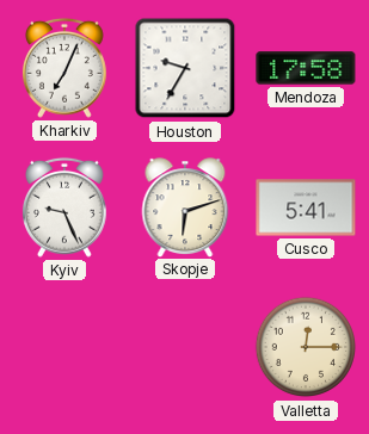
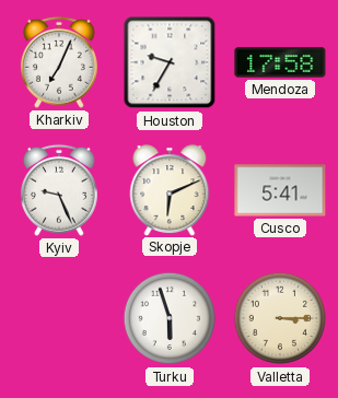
Skopje: 6:12 -> 6:11 (170, 190)
Turku: none -> 5:57 (170, 318)
Valletta: 12:15 -> 3:15 (280, 318)
